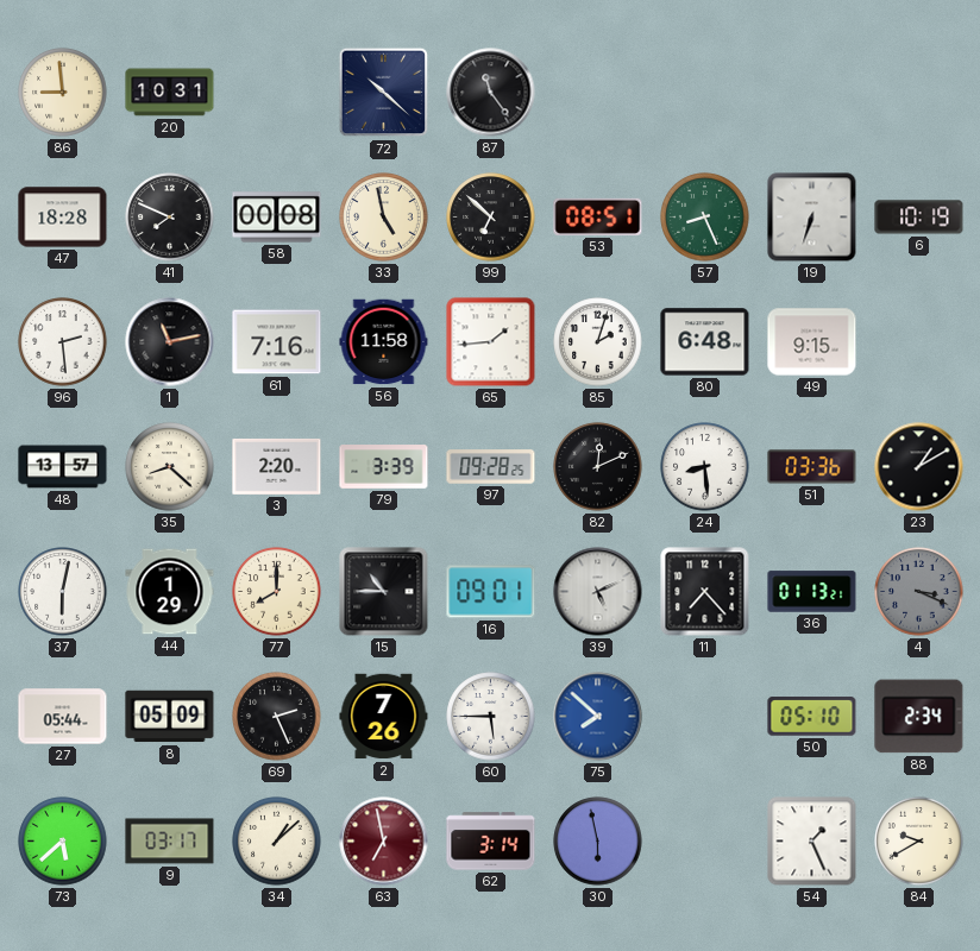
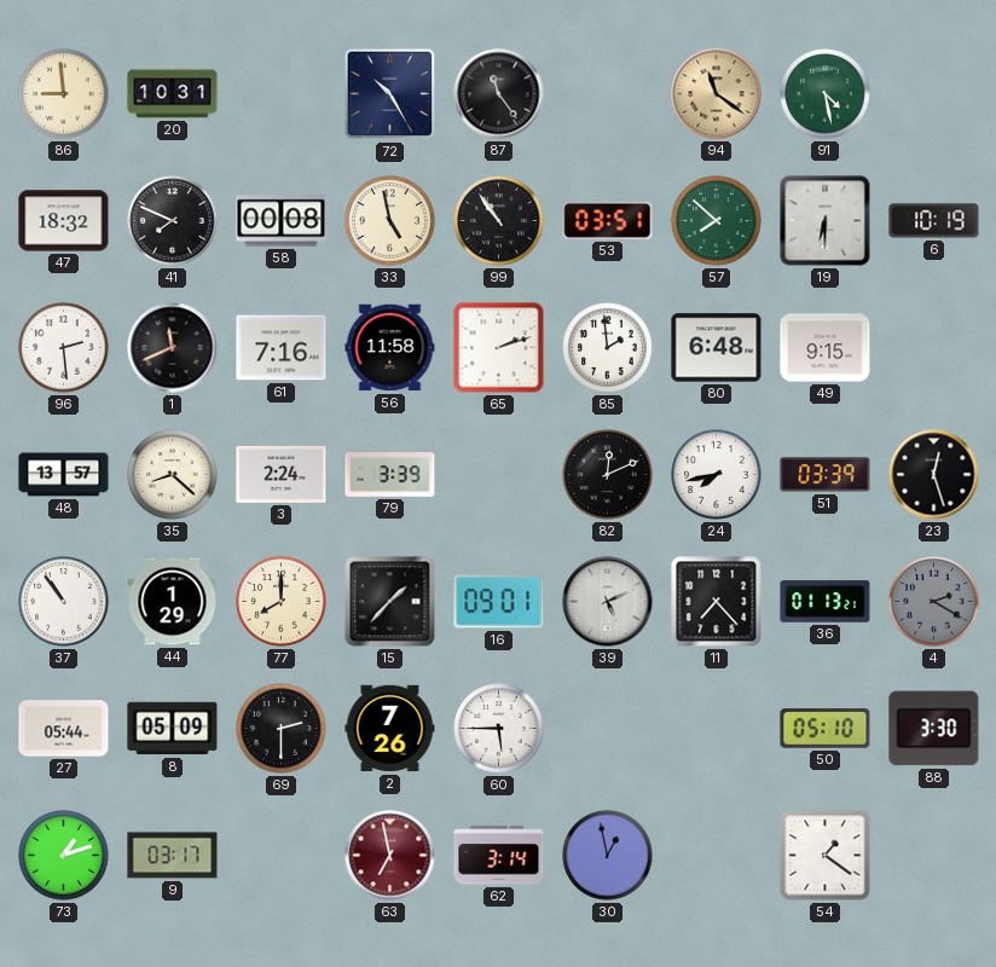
72: 10:22 -> 10:25 (390, 94)
94: none -> 11:21 (717, 94)
91: none -> 4:28 (826, 94)
47: 18:28 -> 18:32 (64, 221)
99: 6:52 -> 10:54 (499, 221)
53: 08:51 -> 03:51 (608, 220)
57: 8:26 -> 7:52 (717, 221)
19: 6:33 -> 6:30 (826, 221)
1: 11:13 -> 11:41 (173, 348)
65: 1:44 -> 2:12 (499, 348)
85: 2:03 -> 1:59 (608, 348)
3: 2:20 -> 2:24 (282, 474)
97: 09:28 -> none (491, 467)
24: 8:29 -> 7:43 (717, 475)
51: 03:36 -> 03:39 (826, 475)
23: 1:10 -> 12:27 (934, 475)
37: 6:02 -> 10:54 (64, 602)
15: 10:45 -> 1:37 (390, 602)
4: 3:19 -> 2:20 (934, 602)
69: 2:26 -> 2:30 (282, 729)
75: 7:52 -> none (598, 717)
88: 2:34 -> 3:30 (934, 729)
73: 5:38 -> 1:12 (64, 856)
34: 1:08 -> none (277, 842)
30: 5:58 -> 12:58 (608, 856)
54: 1:26 -> 1:21 (826, 856)
84: 9:40 -> none (919, 842)
